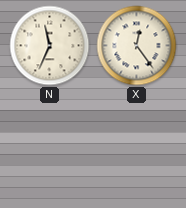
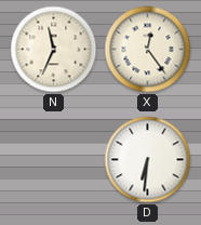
D: none -> 6:31 (148, 160)
